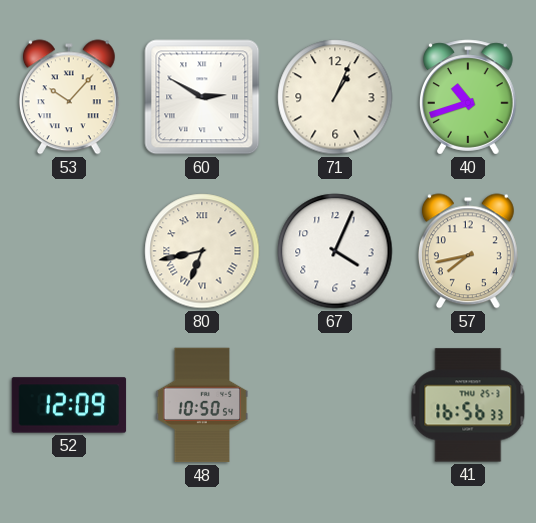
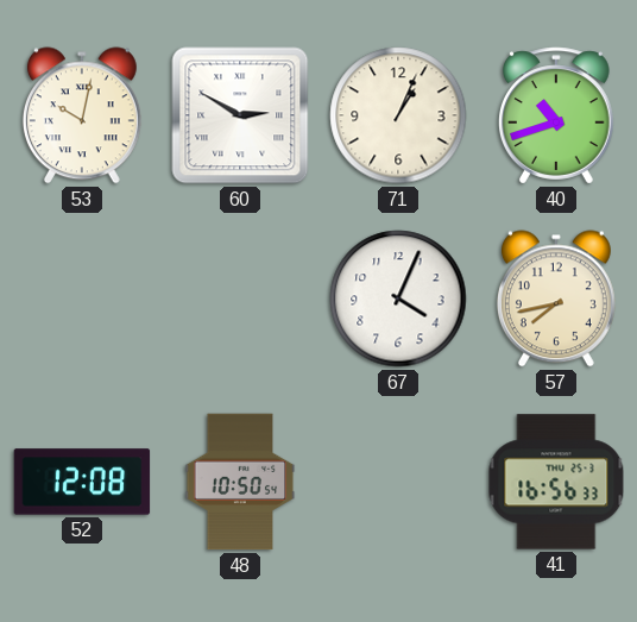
53: 10:07 -> 10:02 (82, 115)
80: 6:43 -> none (202, 251)
52: 12:09 -> 12:08 (82, 482)
